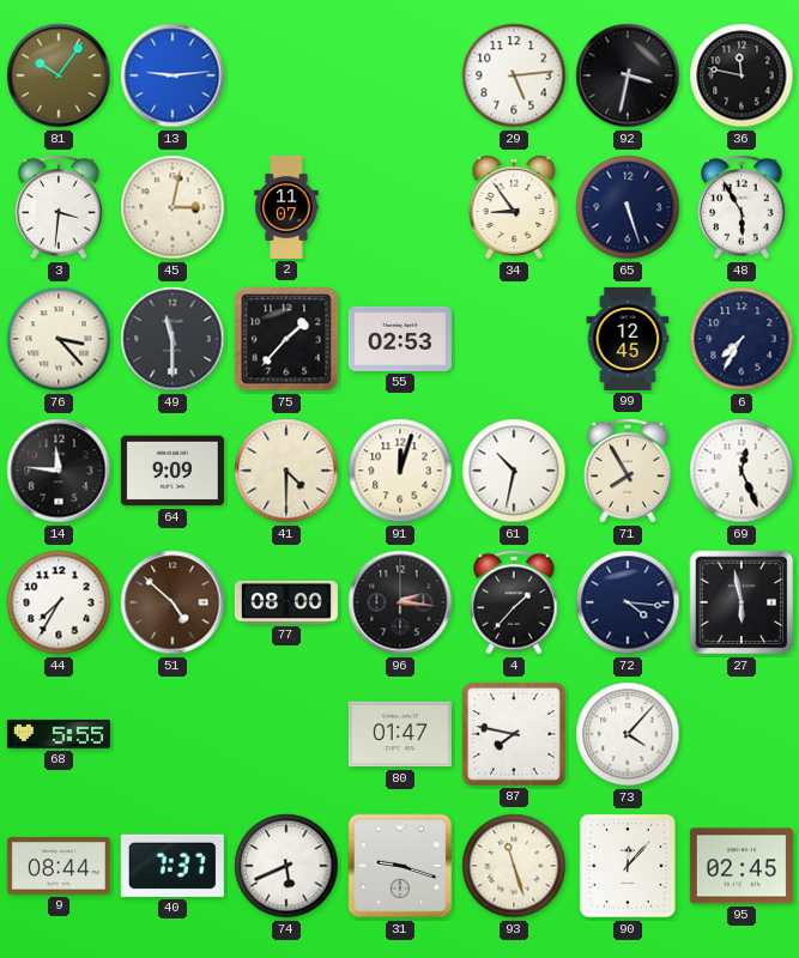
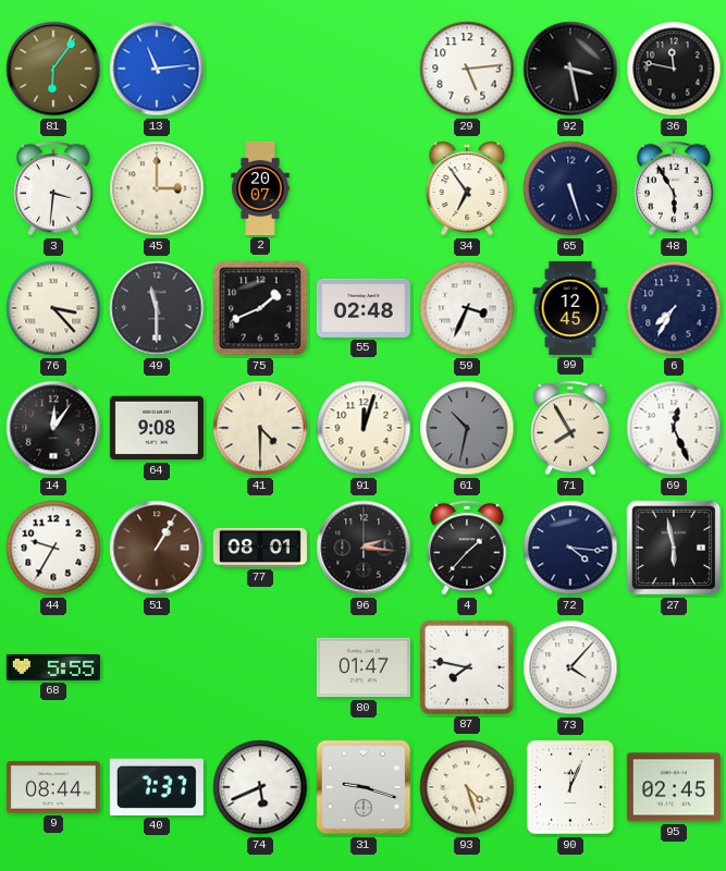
81: 10:06 -> 6:06 (53, 69)
13: 9:14 -> 11:14 (157, 69)
92: 3:32 -> 3:28 (570, 69)
45: 3:02 -> 3:00 (157, 188)
2: 11:07 -> 20:07 (260, 188)
34: 8:54 -> 6:54 (467, 188)
75: 1:37 -> 1:41 (260, 308)
55: 02:53 -> 02:48 (364, 308)
59: none -> 3:34 (467, 308)
14: 11:46 -> 12:06 (53, 428)
64: 9:09 -> 9:08 (157, 428)
61 dial: white -> grey (467, 428)
44: 7:35 -> 9:35 (53, 548)
51: 4:52 -> 1:05 (157, 548)
77: 08:00 -> 08:01 (260, 548)
93: 11:27 -> 4:27 (467, 787)
90: 12:07 -> 12:04 (570, 787)
